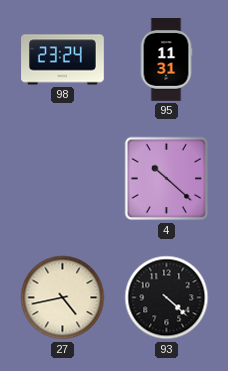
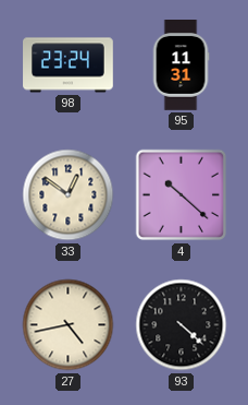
33: none -> 12:51 (69, 195)
